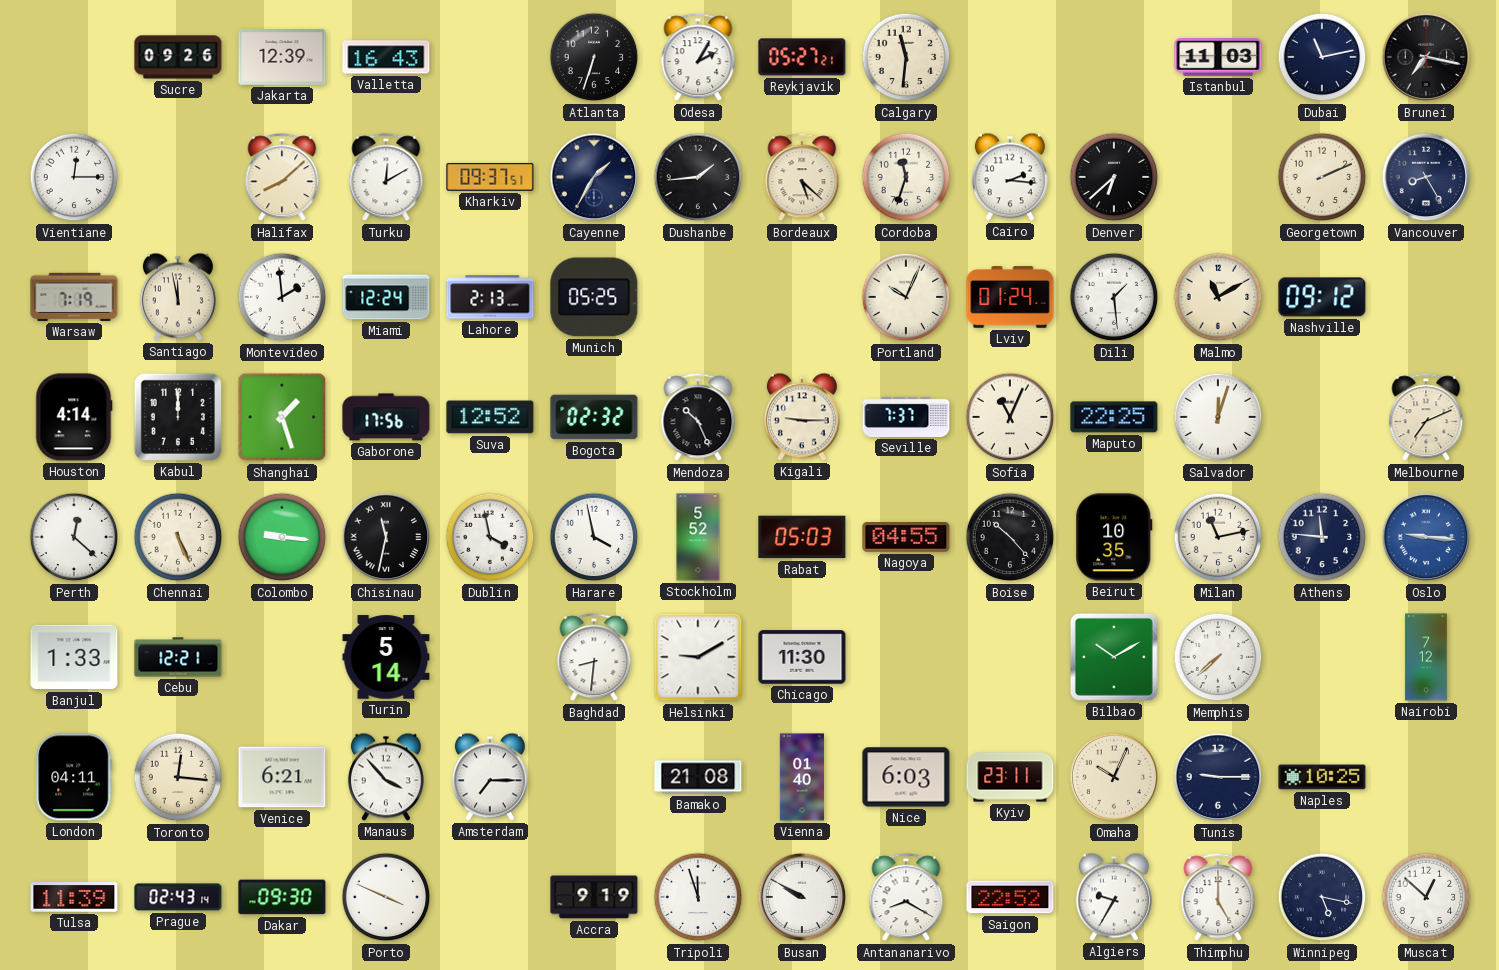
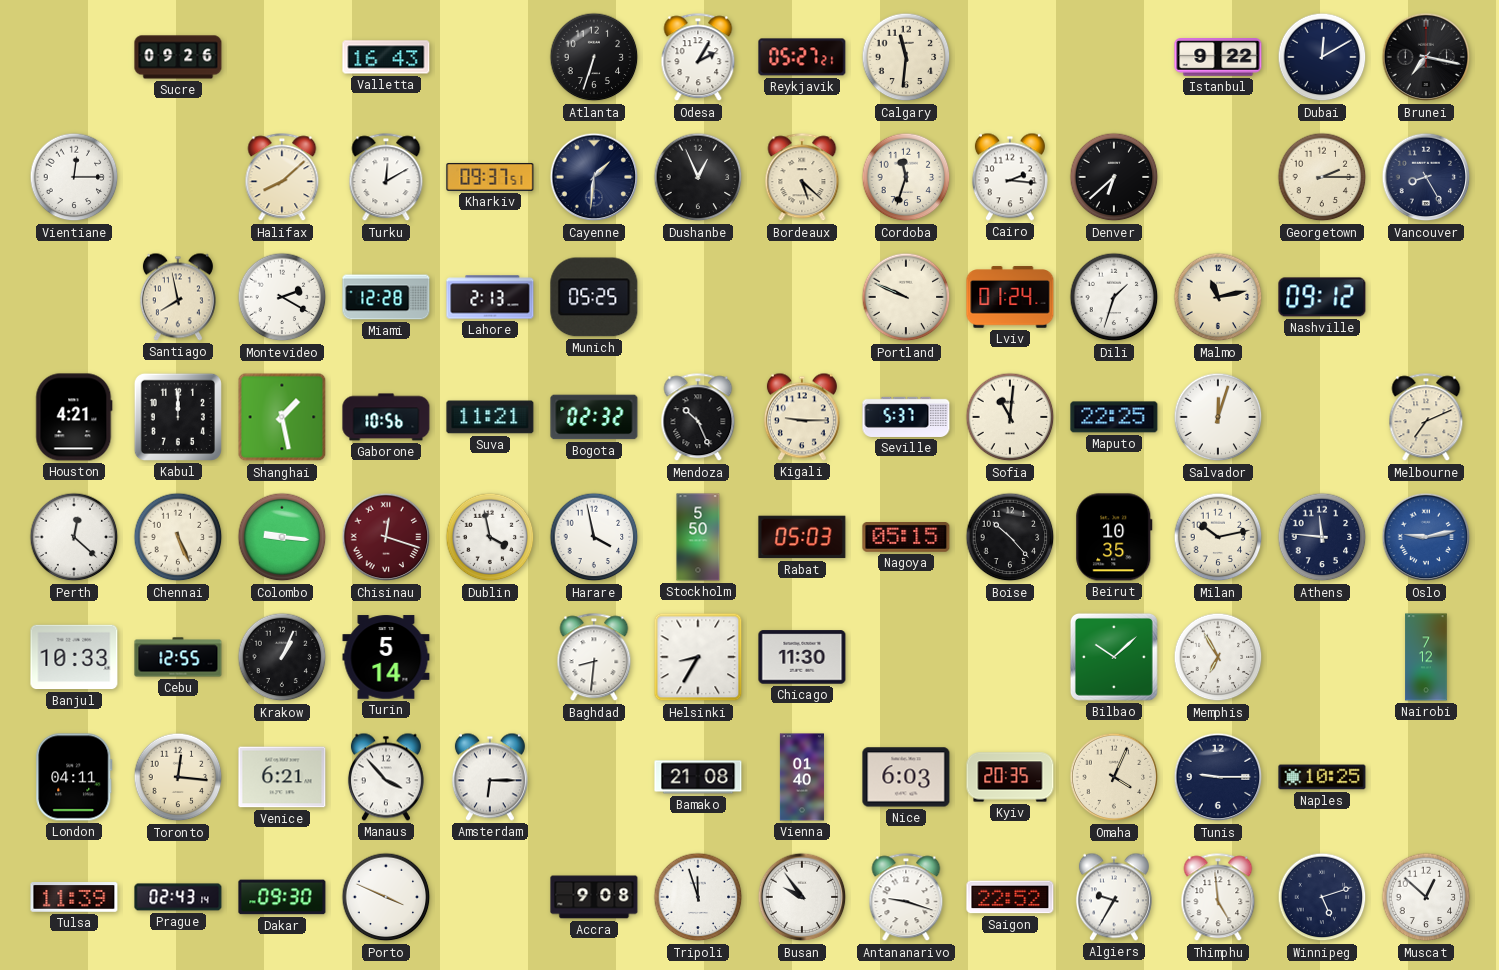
Jakarta: 12:39 -> none (282, 57)
Istanbul: 11:03 -> 9:22 (1218, 58)
Dubai: 11:13 -> 12:10 (1322, 57)
Cayenne: 1:35 -> 1:31 (594, 177)
Dushanbe: 1:44 -> 12:56 (698, 177)
Georgetown: 2:11 -> 2:15 (1322, 177)
Warsaw: 7:19 -> none (74, 297)
Santiago: 11:58 -> 7:58 (178, 297)
Montevideo: 1:59 -> 2:20 (282, 297)
Miami: 12:24 -> 12:28 (386, 297)
Portland: 10:04 -> 9:49 (906, 297)
Dili: 1:29 -> 1:33 (1114, 297)
Malmo: 11:10 -> 11:13 (1218, 297)
Houston: 4:14 -> 4:21 (74, 417)
Shanghai: 1:27 -> 1:28 (282, 417)
Gaborone: 17:56 -> 10:56 (386, 417)
Suva: 12:52 -> 11:21 (490, 417)
Seville: 7:37 -> 5:37 (906, 417)
Sofia: 11:04 -> 11:01 (1010, 417)
Chisinau: 11:32 -> 12:18 (386, 537)
Chisinau dial: black -> burgundy (386, 537)
Stockholm: 5:52 -> 5:50 (698, 537)
Nagoya: 04:55 -> 05:15 (906, 538)
Milan: 11:13 -> 10:13 (1218, 537)
Oslo: 9:16 -> 9:13 (1426, 537)
Banjul: 1:33 -> 10:33 (74, 657)
Cebu: 12:21 -> 12:55 (178, 657)
Krakow: none -> 1:04 (282, 657)
Helsinki: 9:10 -> 8:35 (698, 657)
Bilbao: 10:10 -> 10:08 (1114, 657)
Memphis: 7:38 -> 6:55 (1218, 657)
Amsterdam: 7:15 -> 6:15 (490, 777)
Kyiv: 23:11 -> 20:35 (1010, 777)
Omaha: 10:04 -> 4:04 (1114, 777)
Accra: 9:19 -> 9:08 (594, 897)
Busan: 9:50 -> 9:54 (802, 897)
Antananarivo: 8:20 -> 9:18 (906, 898)
Thimphu: 5:00 -> 4:59 (1218, 898)
Winnipeg: 5:17 -> 5:12 (1322, 897)
